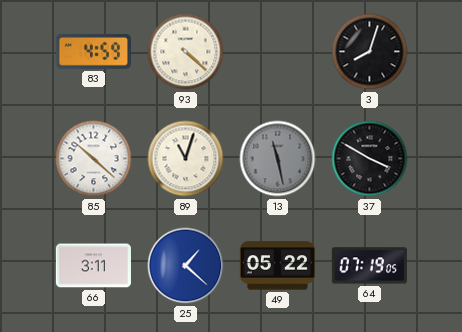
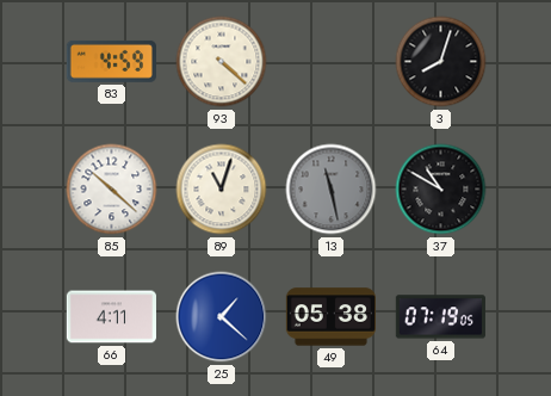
37: 3:50 -> 10:50 (441, 190)
66: 3:11 -> 4:11 (111, 317)
49: 05:22 -> 05:38 (330, 317)
